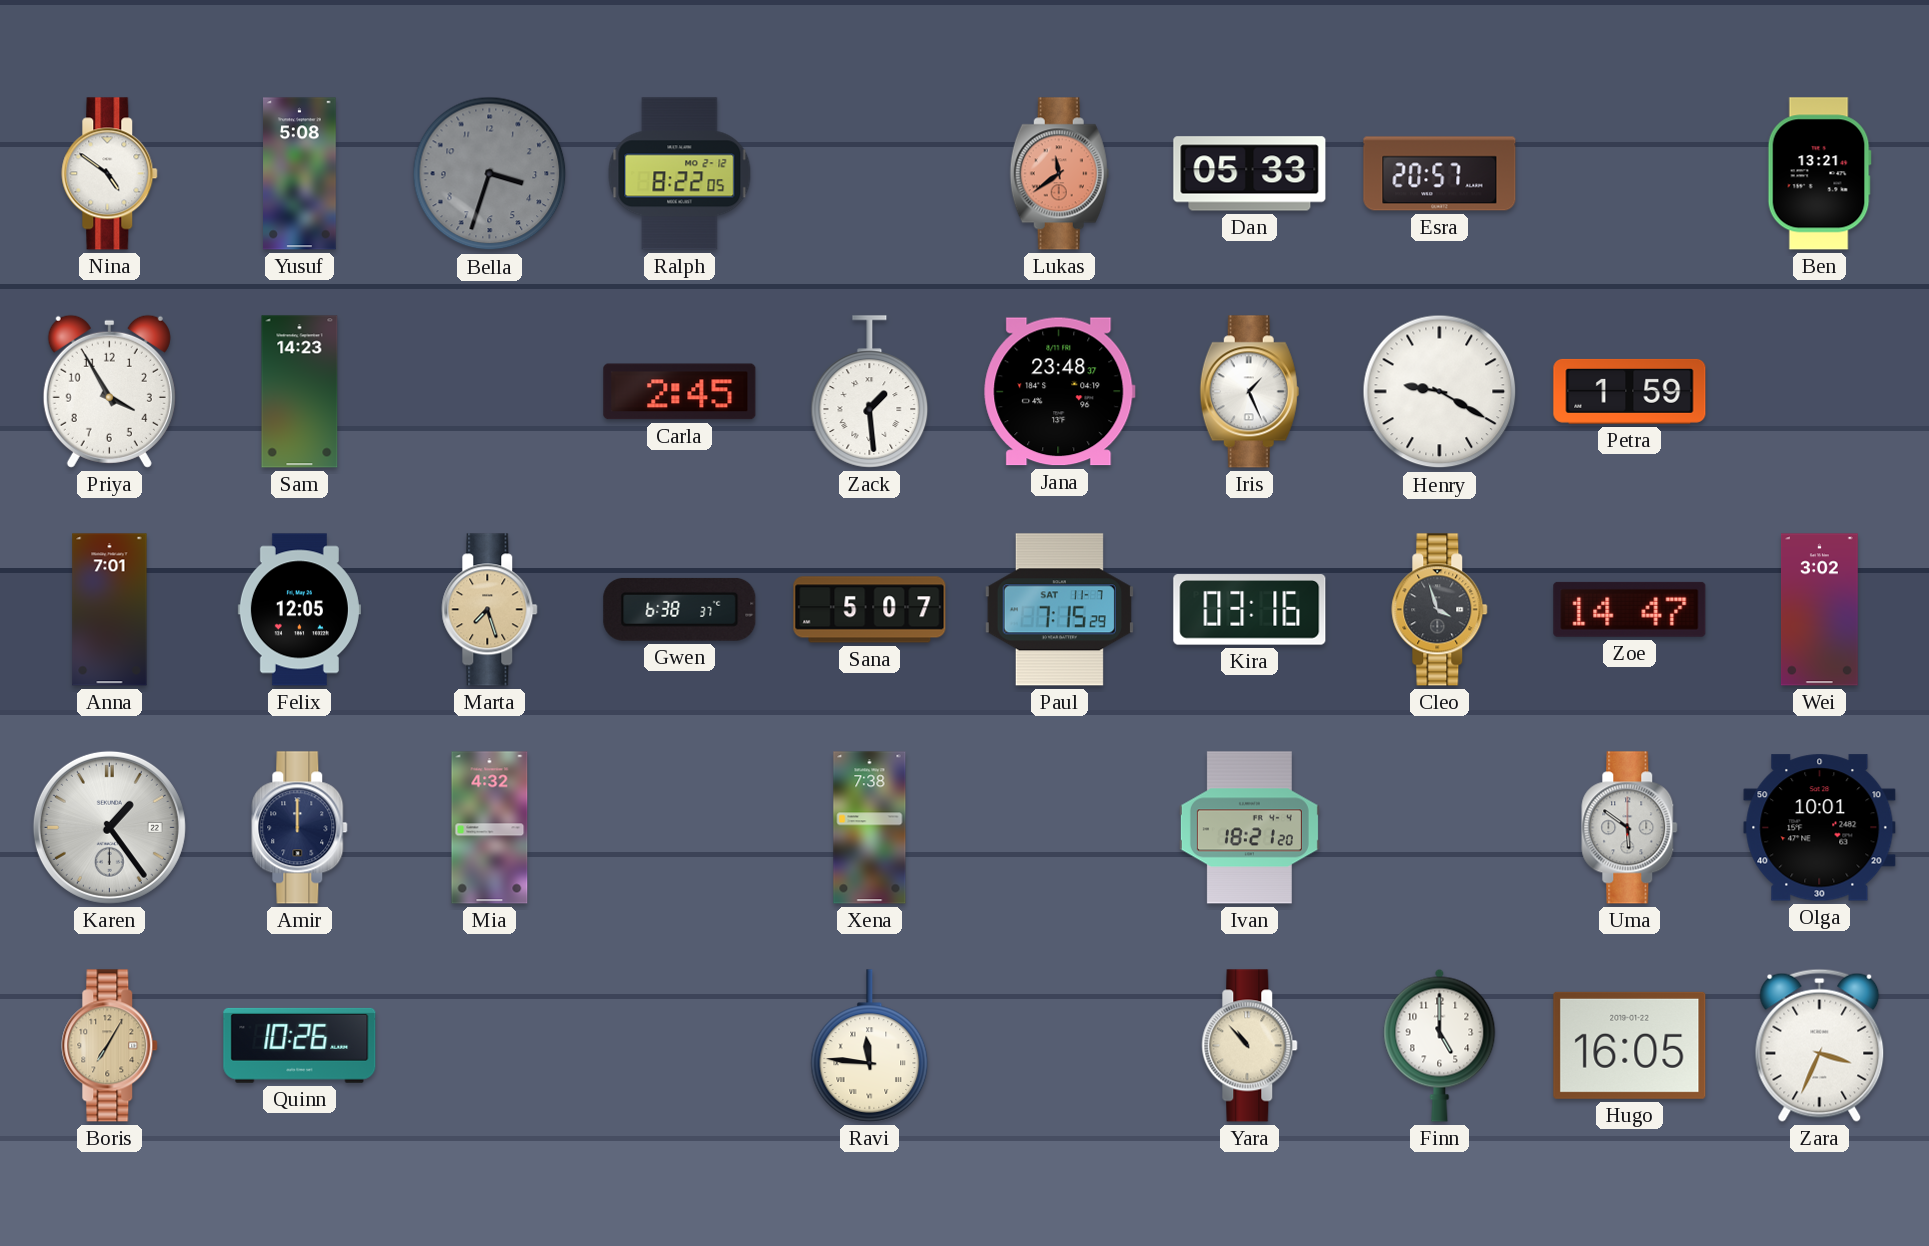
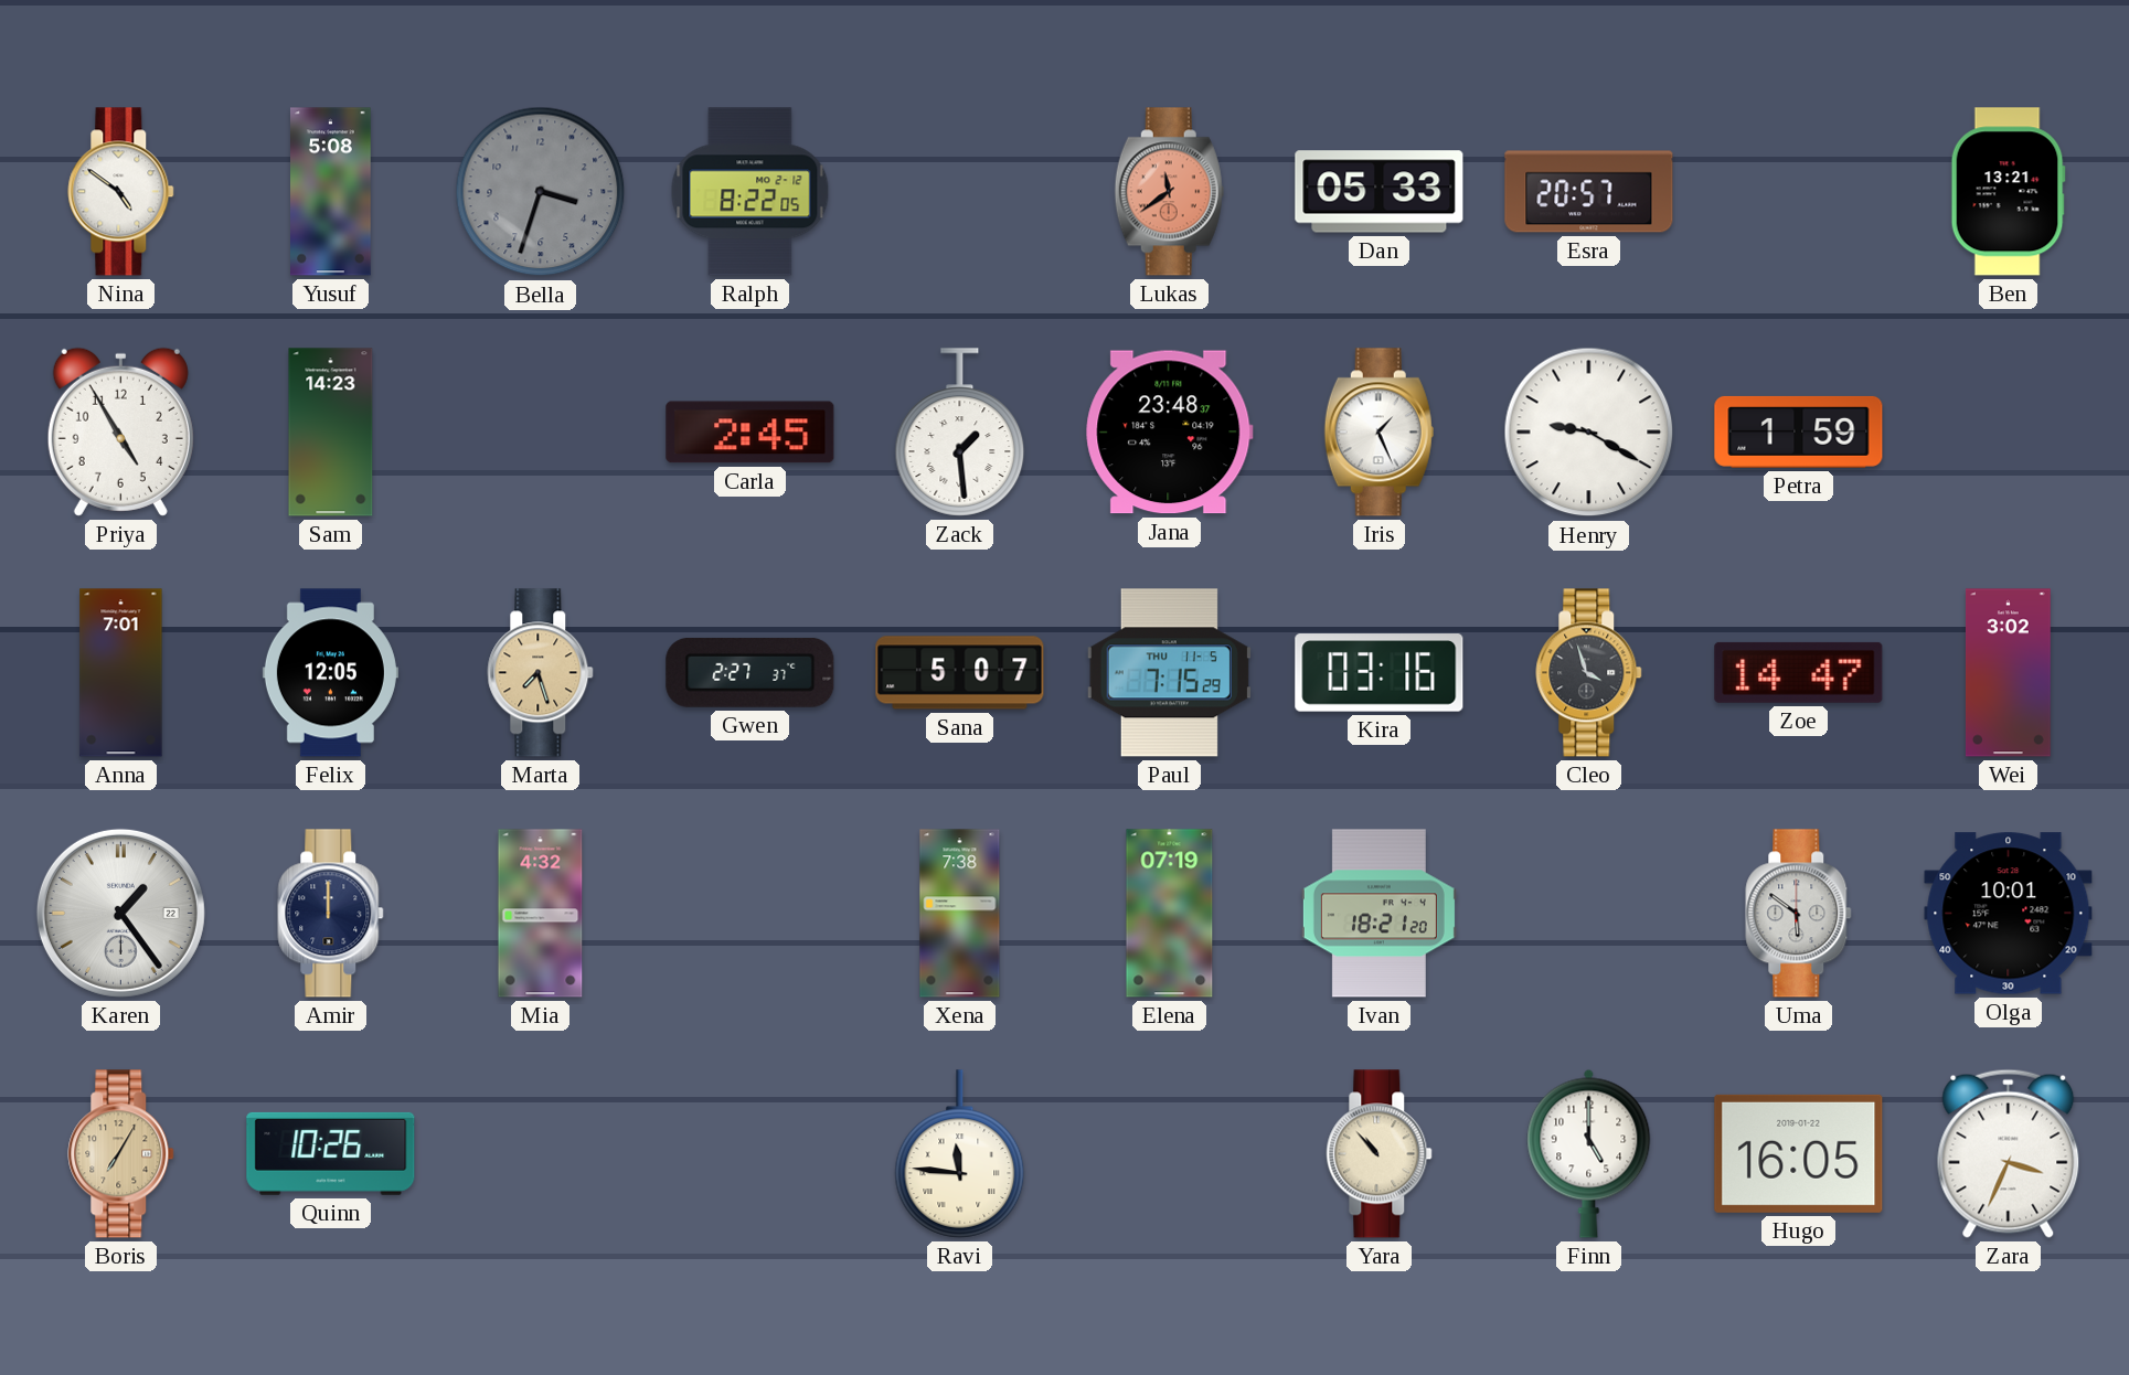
Priya: 3:55 -> 4:55 (120, 431)
Gwen: 6:38 -> 2:27 (751, 672)
Paul date: SAT 11-7 -> THU 11-5 (1169, 673)
Elena: none -> 07:19 (1170, 914)
